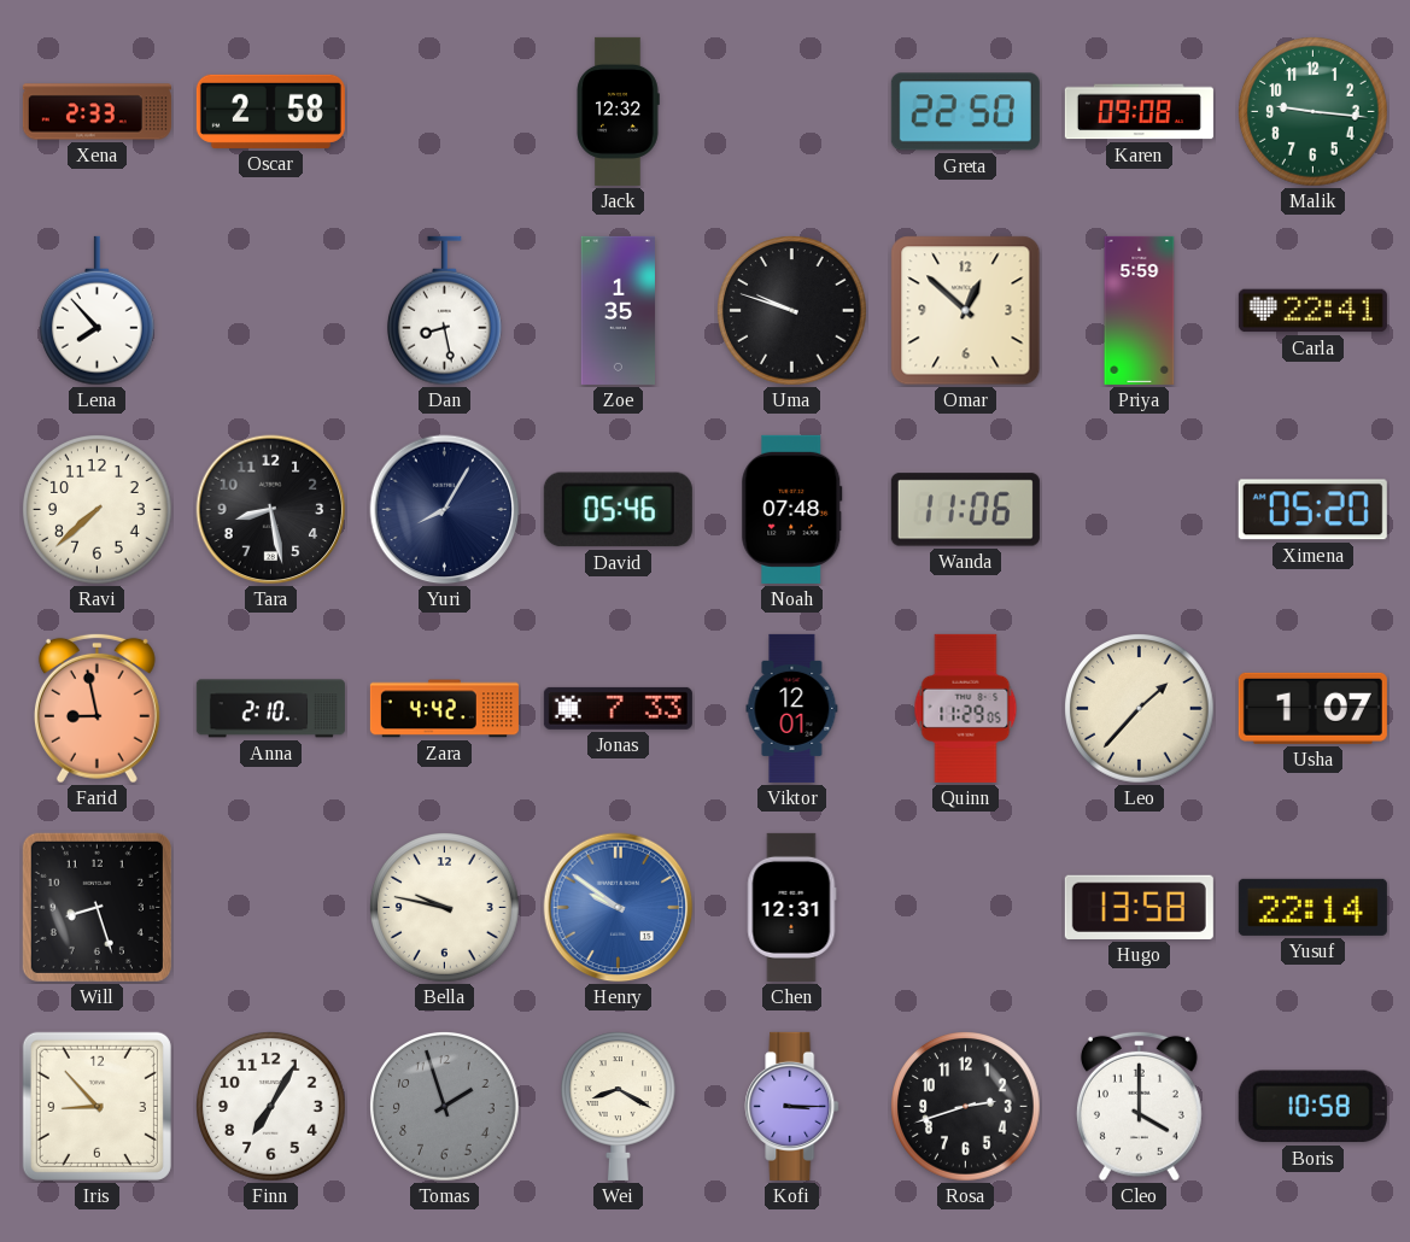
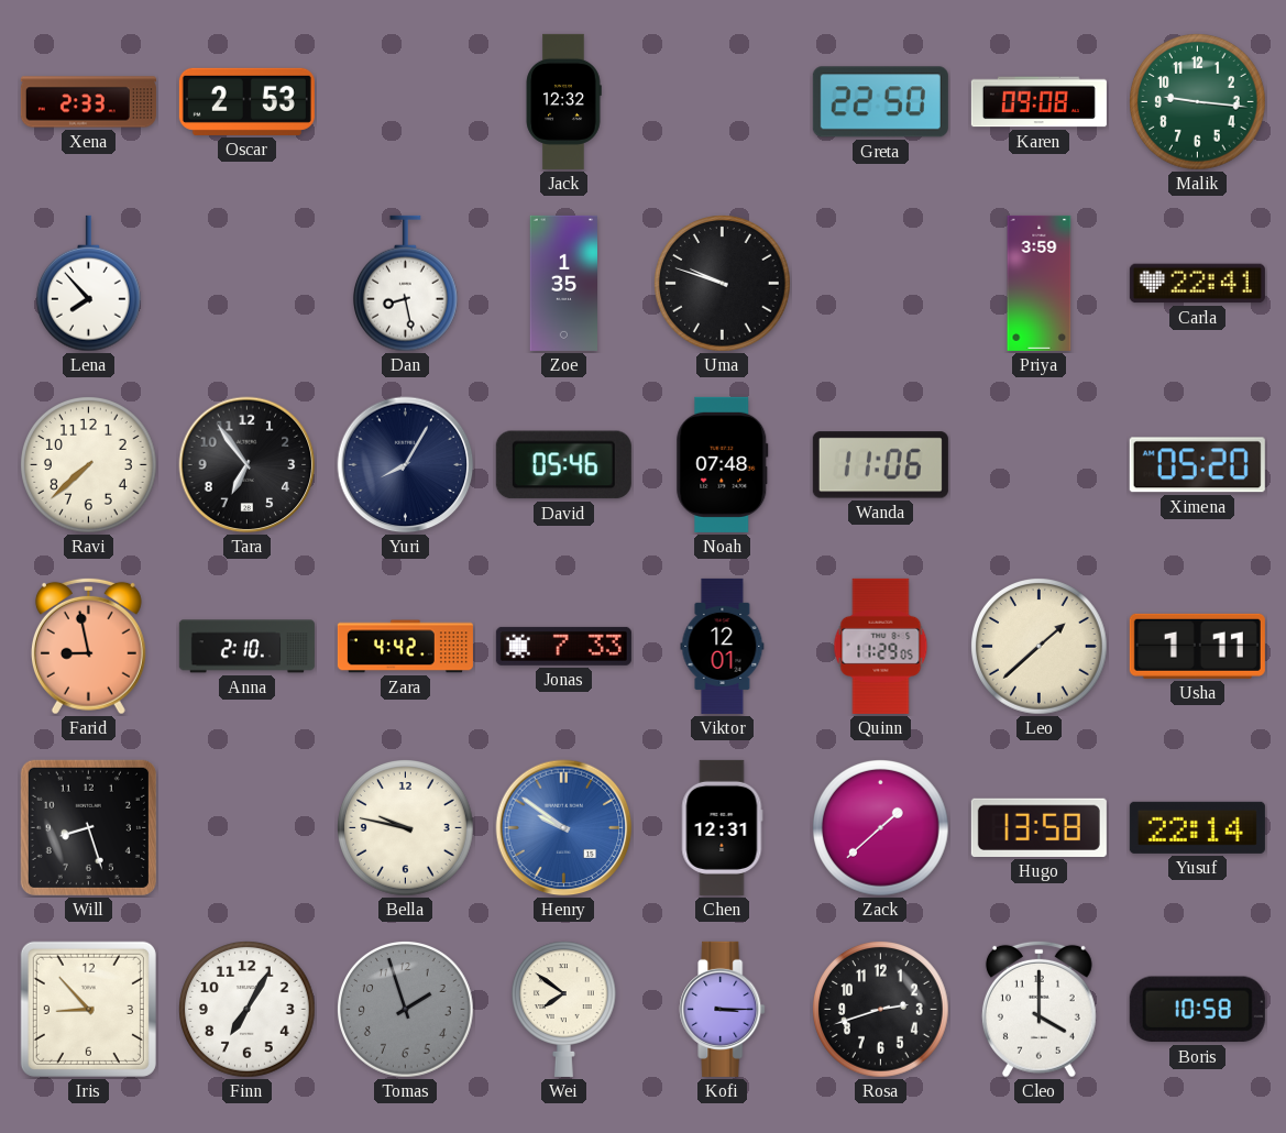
Oscar: 2:58 -> 2:53 (246, 101)
Omar: 12:52 -> none (966, 311)
Priya: 5:59 -> 3:59 (1040, 283)
Tara: 8:28 -> 6:54 (248, 465)
Leo: 1:37 -> 1:38 (1040, 647)
Usha: 1:07 -> 1:11 (1197, 646)
Zack: none -> 1:38 (881, 828)
Wei: 8:20 -> 7:51 (563, 1009)
